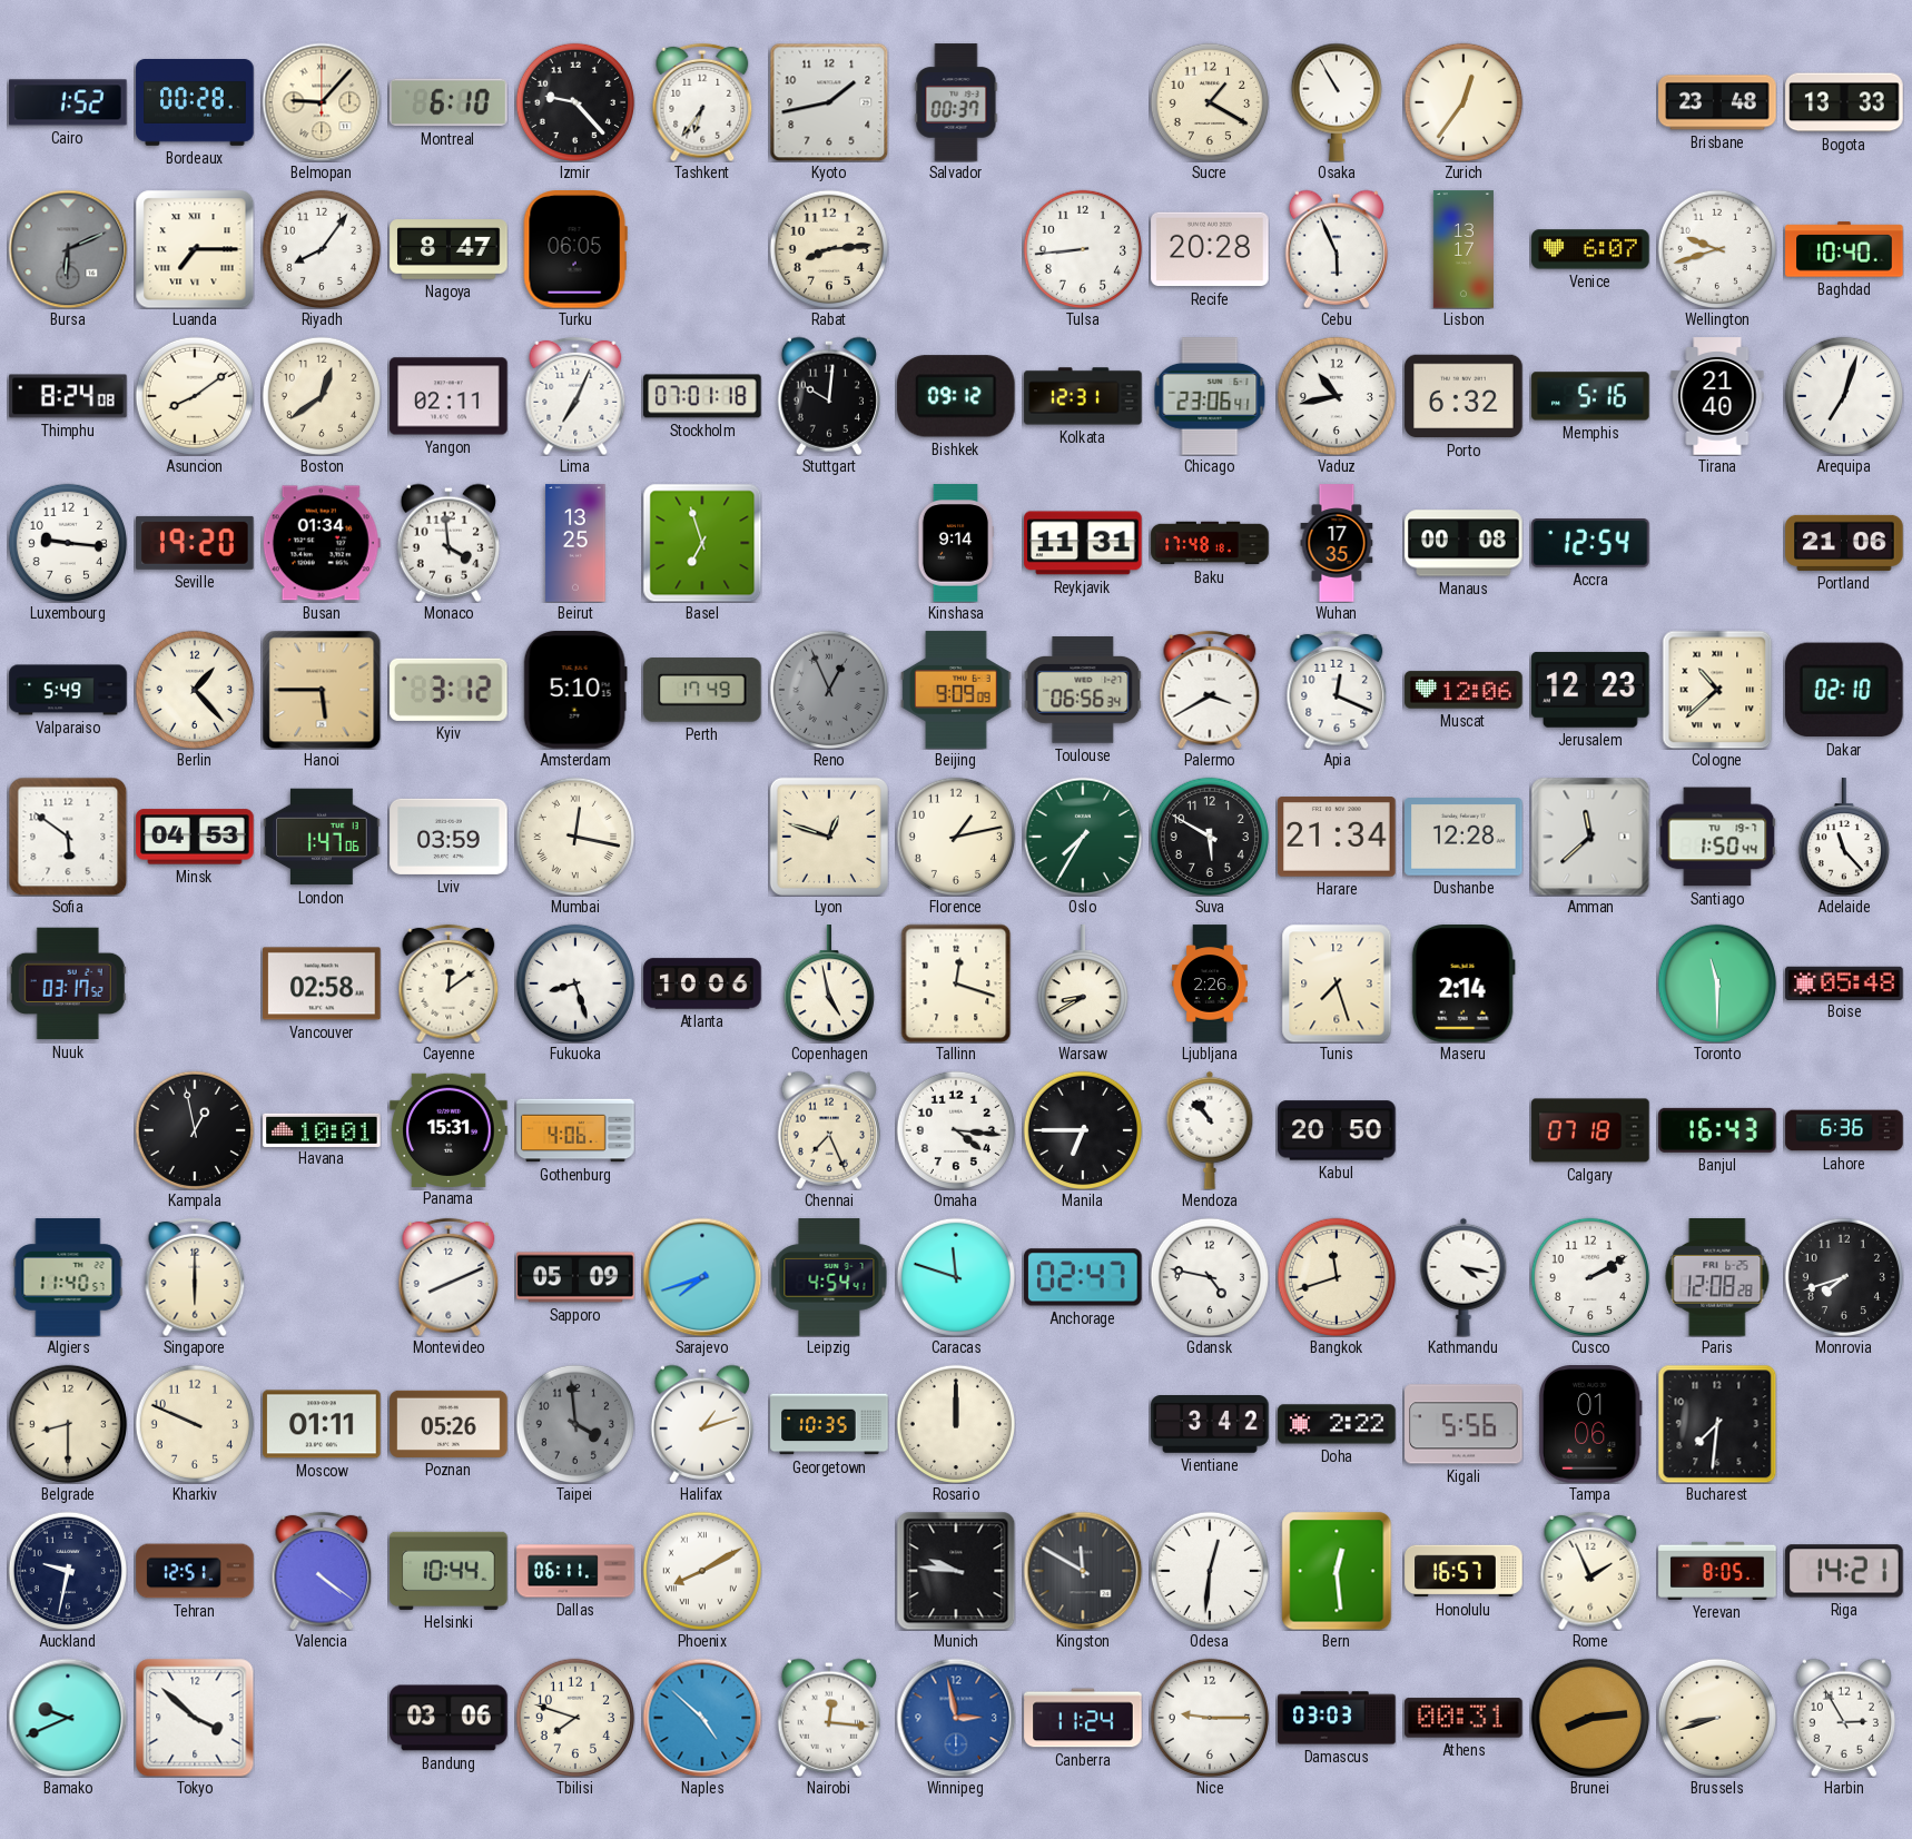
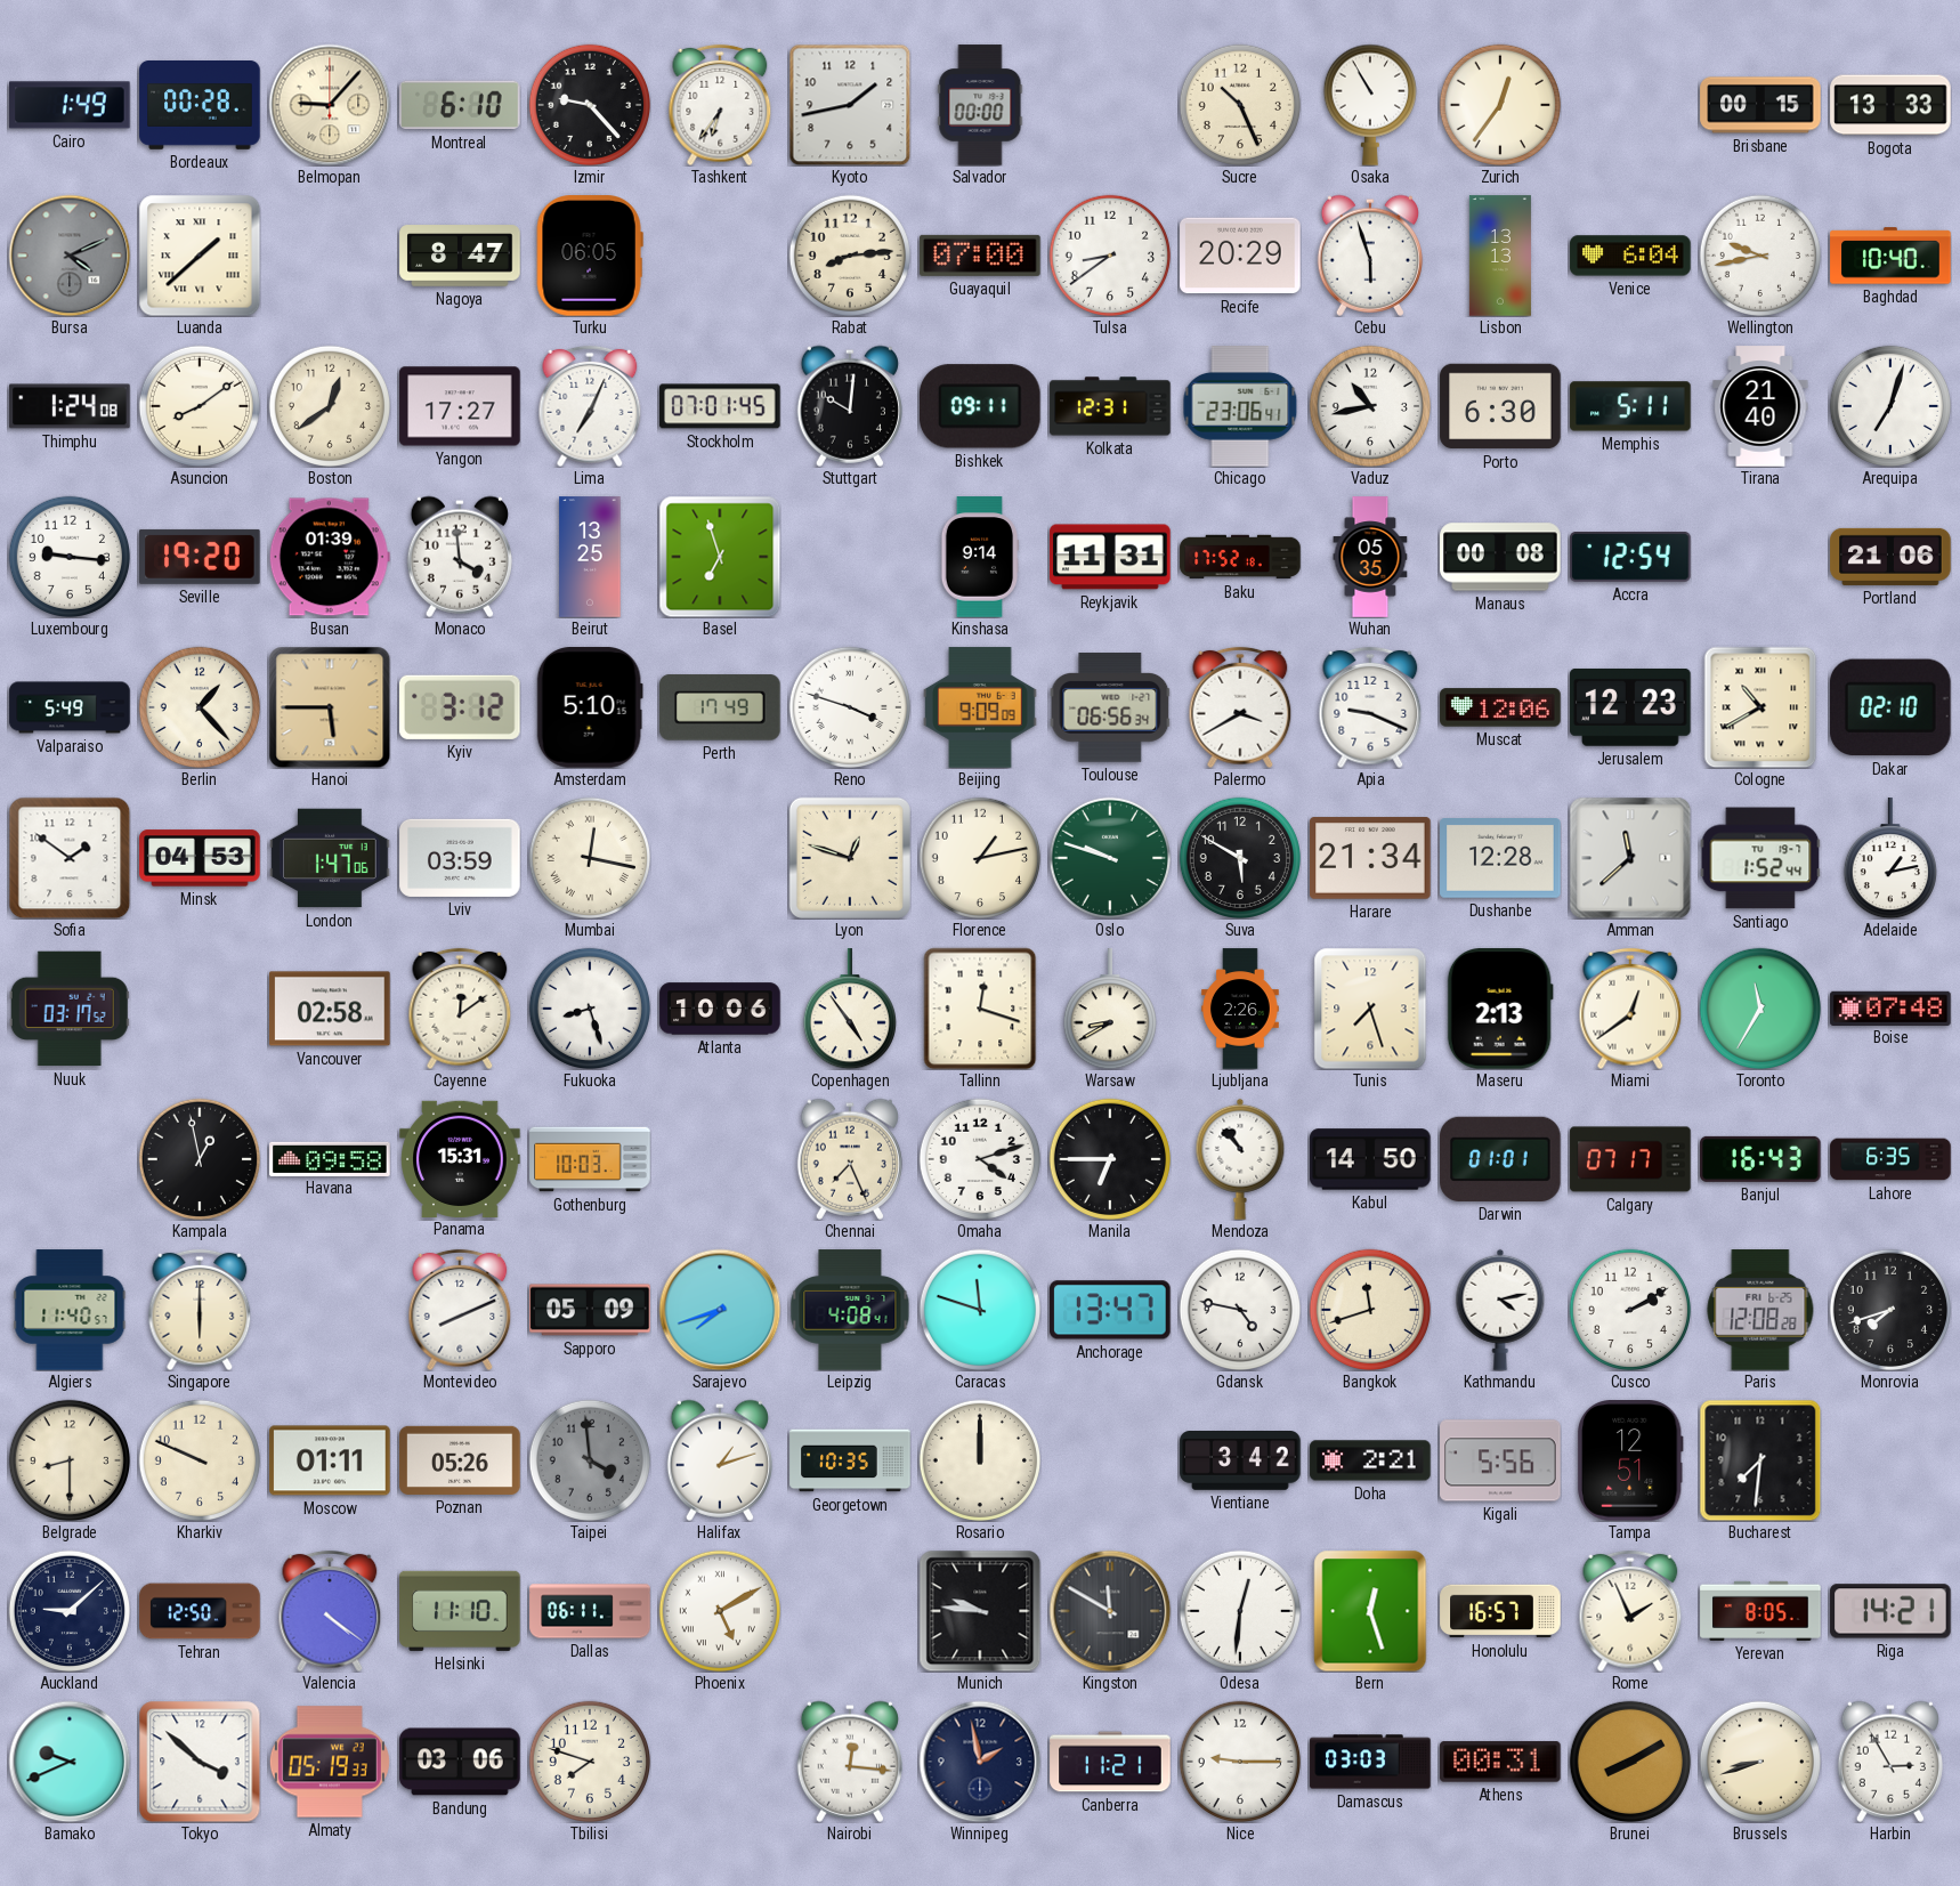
Cairo: 1:52 -> 1:49 (70, 105)
Salvador: 00:37 -> 00:00 (980, 105)
Sucre: 1:20 -> 10:26 (1239, 104)
Brisbane: 23:48 -> 00:15 (1760, 105)
Bursa: 6:11 -> 4:11 (70, 256)
Luanda: 7:15 -> 1:38 (200, 256)
Riyadh: 8:06 -> none (321, 248)
Guayaquil: none -> 07:00 (980, 256)
Tulsa: 8:44 -> 8:39 (1109, 254)
Recife: 20:28 -> 20:29 (1240, 256)
Cebu: 5:56 -> 5:57 (1370, 256)
Lisbon: 13:17 -> 13:13 (1500, 256)
Venice: 6:07 -> 6:04 (1630, 256)
Wellington: 9:42 -> 9:43 (1759, 254)
Thimphu: 8:24 -> 1:24 (70, 406)
Yangon: 02:11 -> 17:27 (460, 406)
Stockholm: 07:01:18 -> 07:01:45 (720, 406)
Bishkek: 09:12 -> 09:11 (980, 406)
Porto: 6:32 -> 6:30 (1500, 406)
Memphis: 5:16 -> 5:11 (1630, 406)
Busan: 01:34 -> 01:39 (330, 557)
Baku: 17:48 -> 17:52 (1240, 557)
Wuhan: 17:35 -> 05:35 (1370, 557)
Reno: 12:56 -> 3:48 (849, 706)
Reno dial: grey -> white (849, 706)
Apia: 12:19 -> 9:19 (1370, 707)
Cologne: 10:38 -> 10:40 (1760, 707)
Sofia: 5:51 -> 1:51 (70, 858)
Oslo: 7:35 -> 9:48 (1109, 857)
Santiago: 1:50 -> 1:52 (1760, 858)
Adelaide: 11:23 -> 1:13 (1890, 858)
Copenhagen: 4:58 -> 4:54 (850, 1009)
Maseru: 2:14 -> 2:13 (1500, 1009)
Miami: none -> 12:39 (1630, 1009)
Toronto: 11:30 -> 11:35 (1759, 1007)
Boise: 05:48 -> 07:48 (1890, 1007)
Havana: 10:01 -> 09:58 (330, 1158)
Gothenburg: 4:06 -> 10:03 (590, 1159)
Omaha: 4:16 -> 4:12 (979, 1158)
Kabul: 20:50 -> 14:50 (1370, 1159)
Darwin: none -> 01:01 (1500, 1159)
Calgary: 07:18 -> 07:17 (1630, 1159)
Lahore: 6:36 -> 6:35 (1890, 1159)
Leipzig: 4:54 -> 4:08 (850, 1310)
Anchorage: 02:47 -> 13:47 (1110, 1310)
Kathmandu: 4:17 -> 4:13 (1500, 1310)
Doha: 2:22 -> 2:21 (1370, 1460)
Tampa: 01:06 -> 12:51 (1630, 1460)
Auckland: 9:32 -> 9:08 (68, 1610)
Tehran: 12:51 -> 12:50 (200, 1611)
Helsinki: 10:44 -> 11:10 (460, 1611)
Phoenix: 8:10 -> 5:10 (719, 1610)
Bern: 12:29 -> 12:27 (1370, 1611)
Almaty: none -> 05:19 (330, 1762)
Naples: 4:52 -> none (702, 1718)
Winnipeg: 2:58 -> 1:58 (980, 1762)
Winnipeg dial: blue -> navy (980, 1762)
Canberra: 11:24 -> 11:21 (1110, 1762)
Brunei: 8:14 -> 8:10 (1629, 1760)
